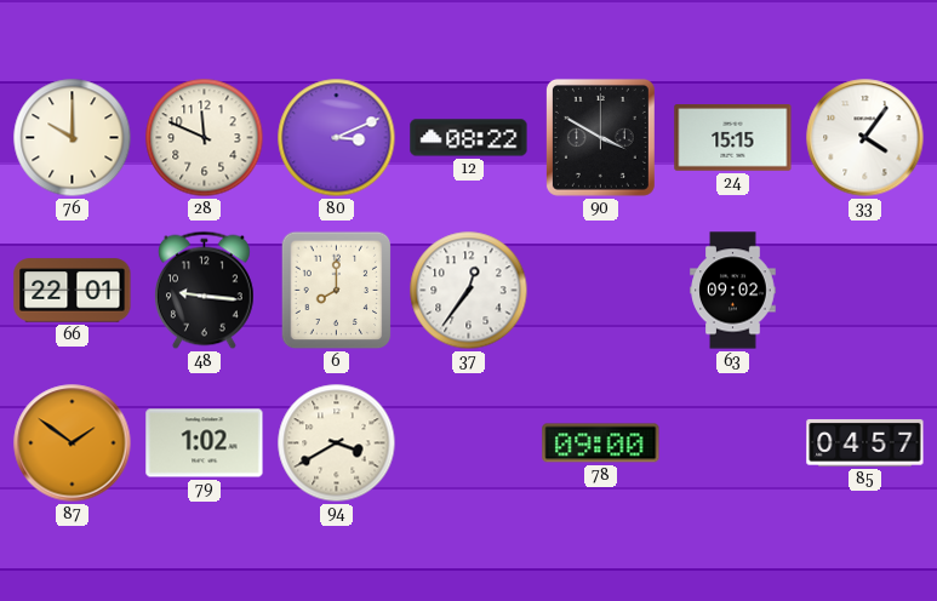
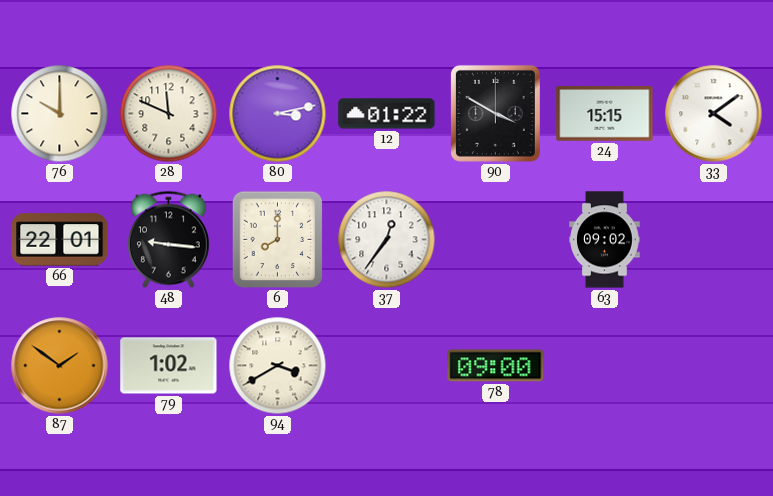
80: 3:11 -> 3:13 (278, 114)
12: 08:22 -> 01:22 (387, 114)
33: 4:06 -> 4:09 (714, 114)
85: 04:57 -> none (865, 443)
